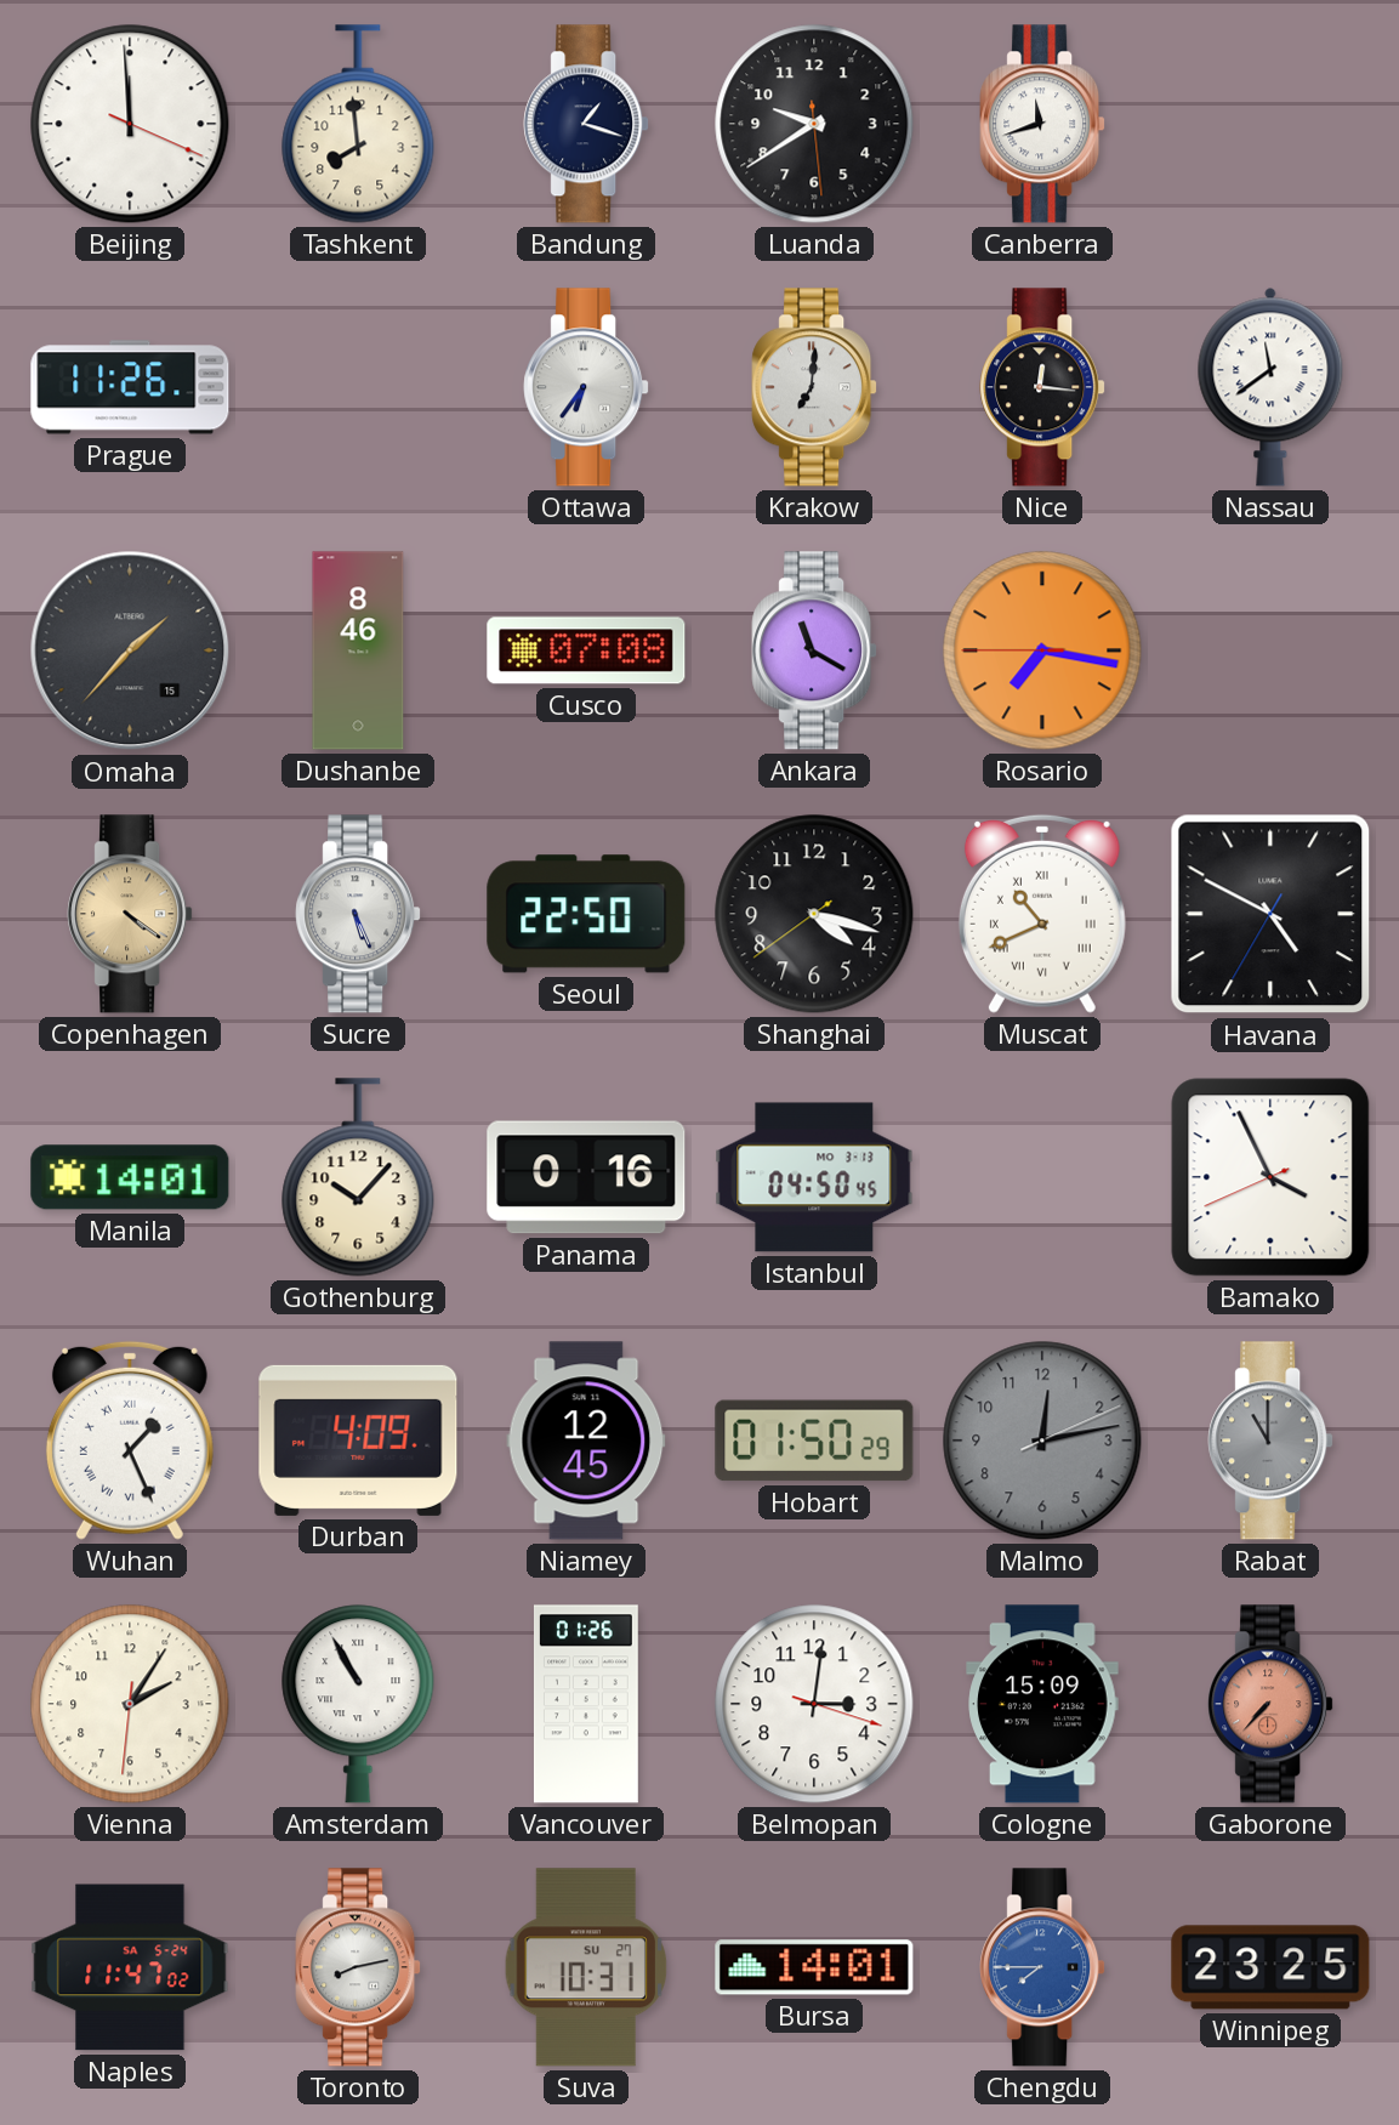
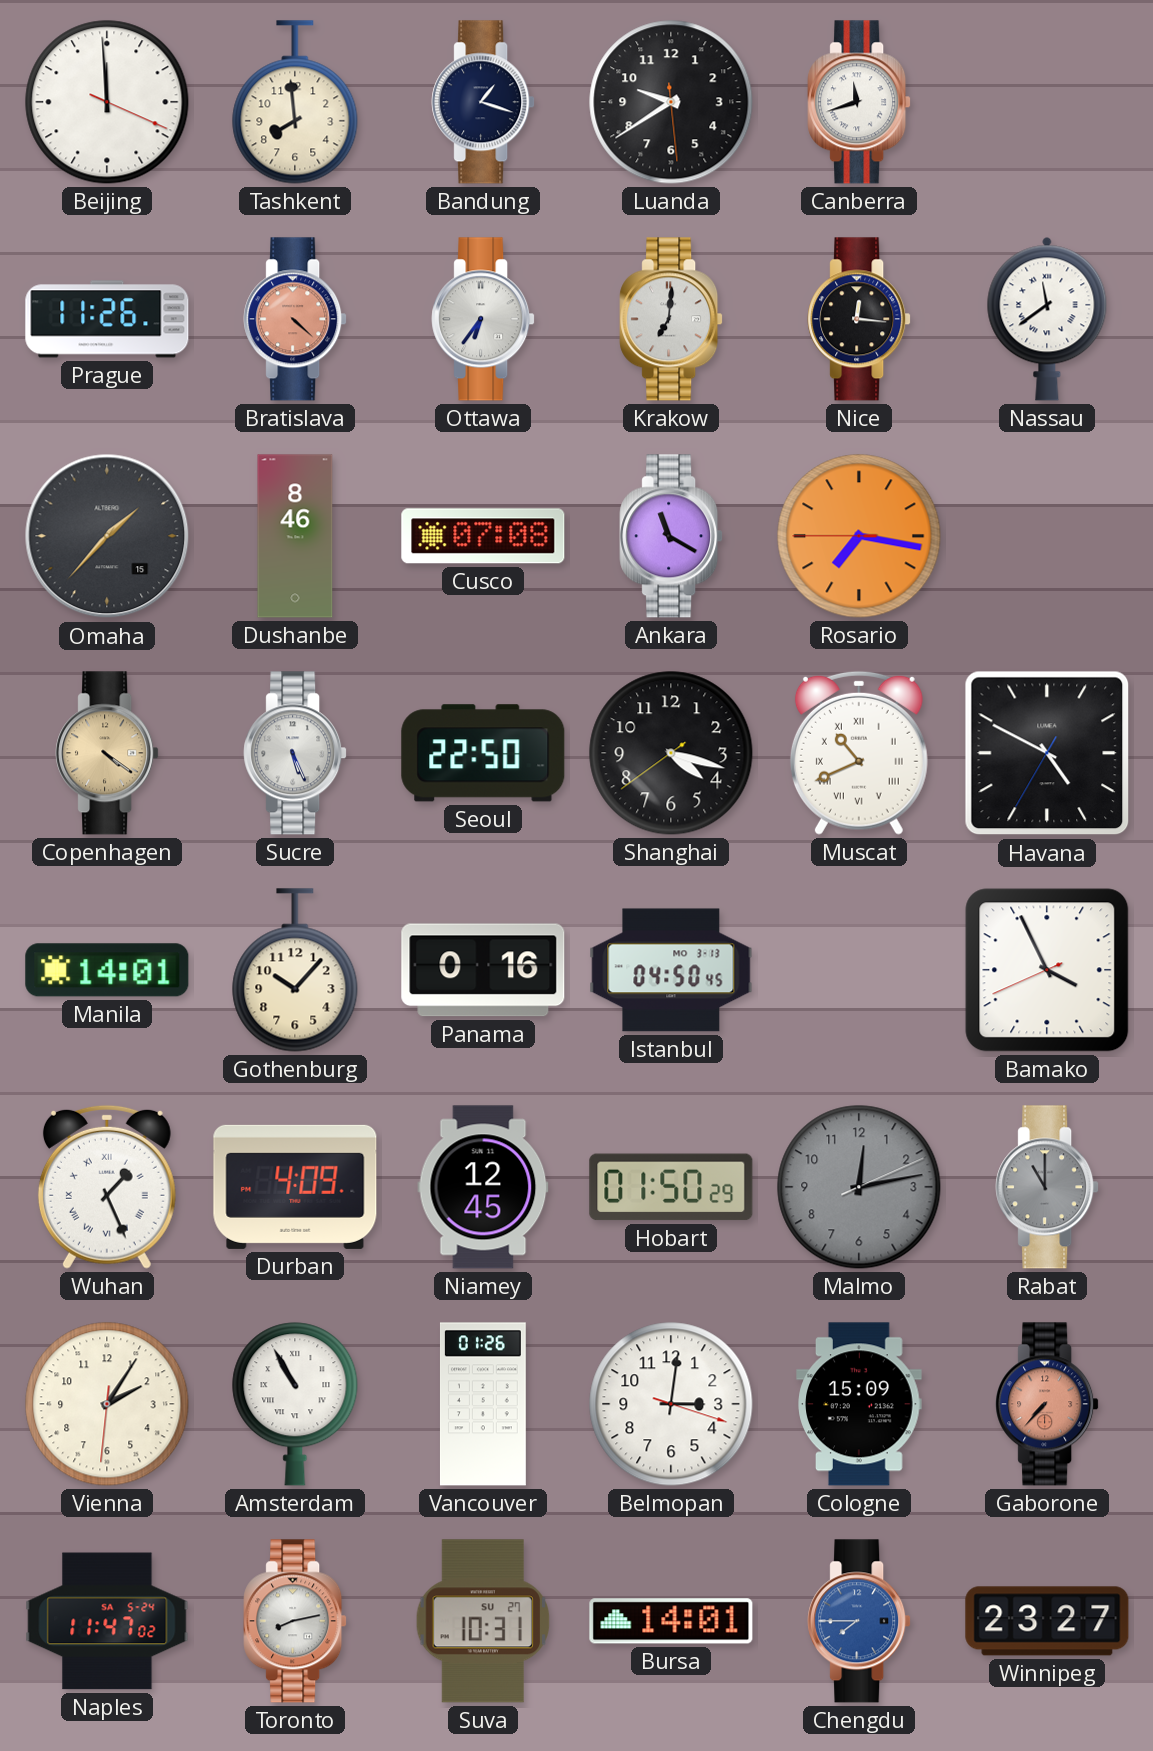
Bratislava: none -> 4:22 (295, 319)
Winnipeg: 23:25 -> 23:27 (1047, 1621)
